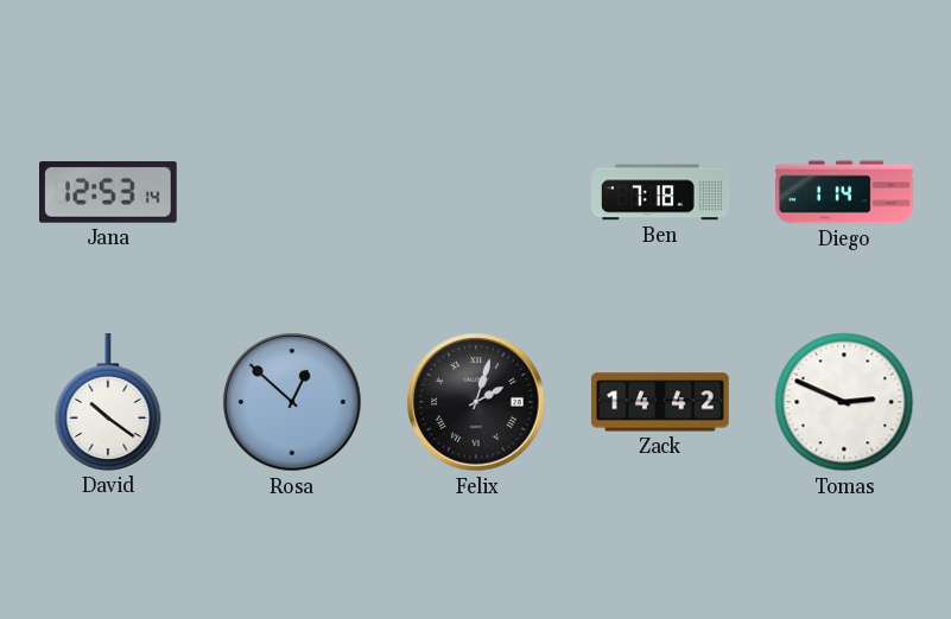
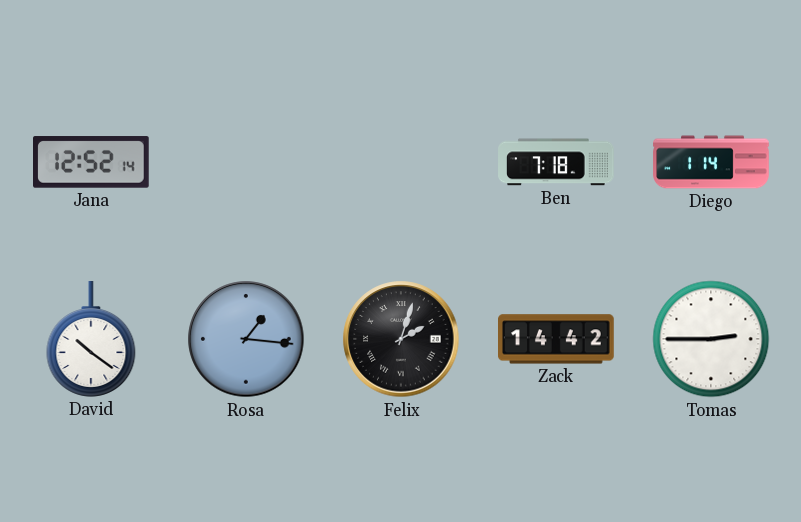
Jana: 12:53 -> 12:52 (92, 162)
Rosa: 12:52 -> 1:16 (246, 339)
Tomas: 2:49 -> 2:45 (711, 339)
